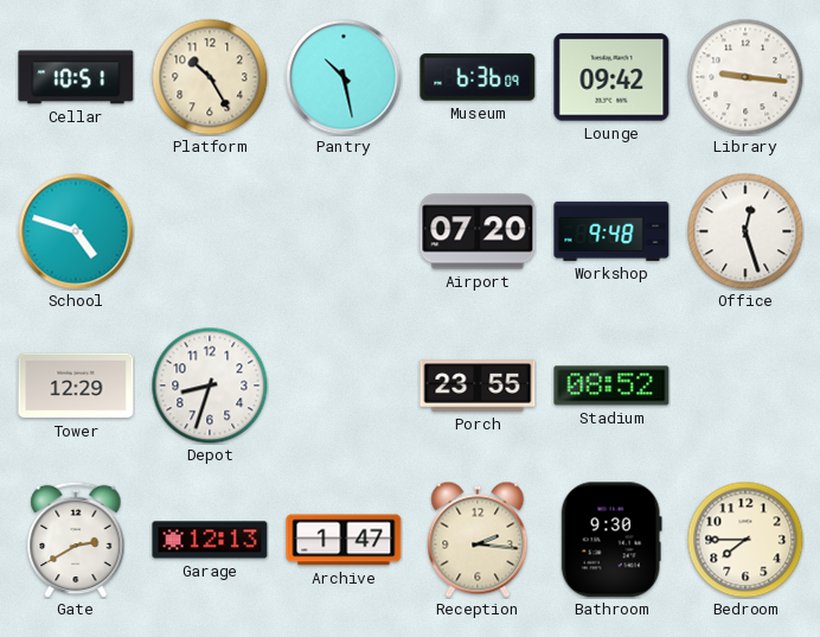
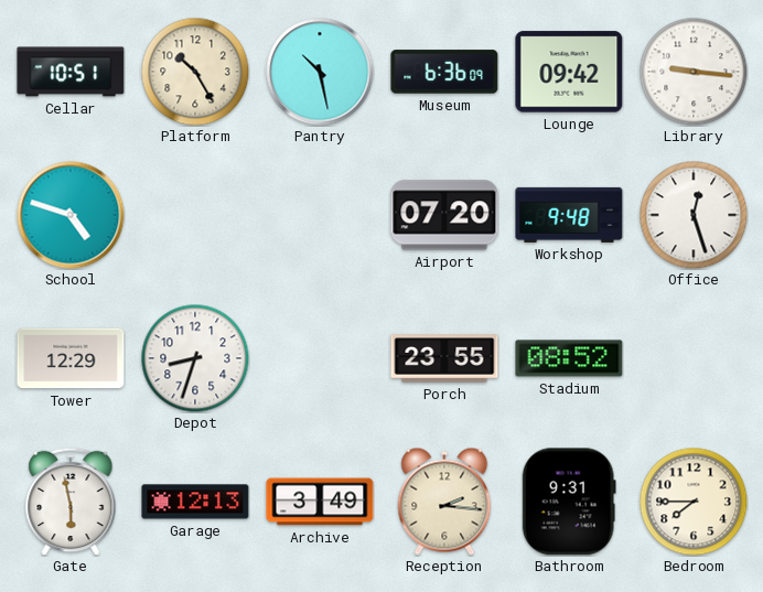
Gate: 2:40 -> 5:58 (71, 502)
Archive: 1:47 -> 3:49 (320, 502)
Bathroom: 9:30 -> 9:31 (569, 502)
